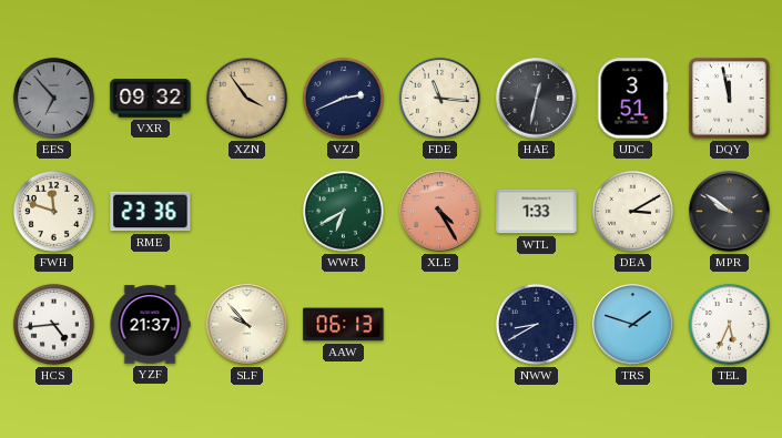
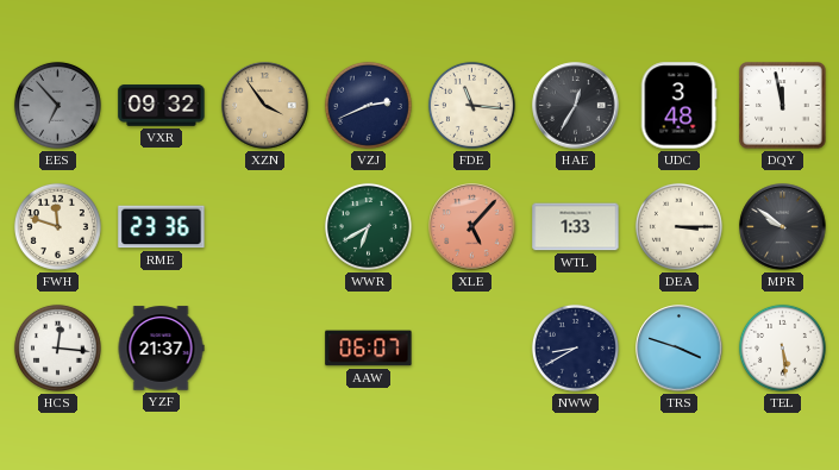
HAE: 12:32 -> 12:35 (576, 106)
UDC: 3:51 -> 3:48 (678, 106)
XLE: 4:25 -> 5:07 (472, 227)
DEA: 3:10 -> 3:15 (678, 226)
HCS: 4:44 -> 12:16 (57, 347)
SLF: 9:53 -> none (247, 325)
AAW: 06:13 -> 06:07 (369, 349)
TRS: 1:48 -> 3:48 (680, 349)
TEL: 5:34 -> 5:29 (782, 347)
